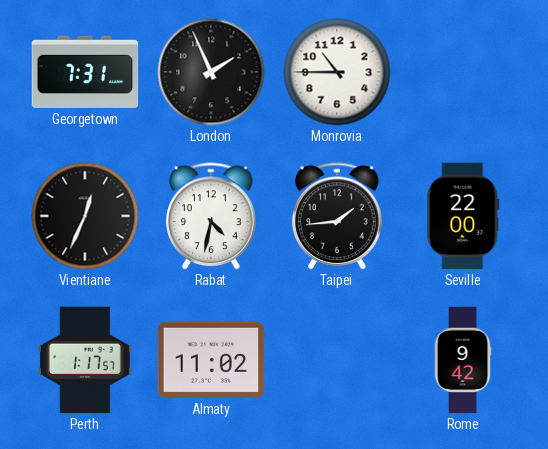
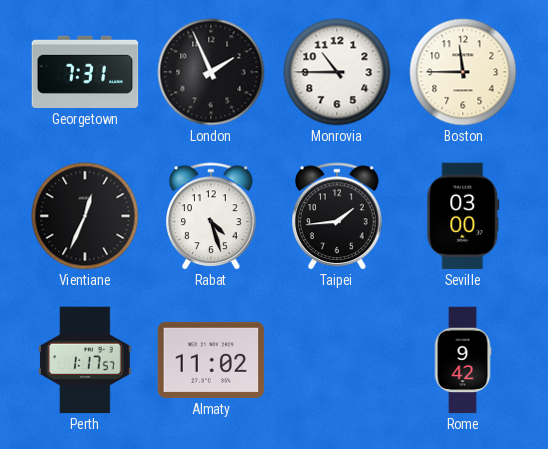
Boston: none -> 11:45 (463, 72)
Rabat: 4:32 -> 4:27 (211, 216)
Seville: 22:00 -> 03:00 (463, 216)
